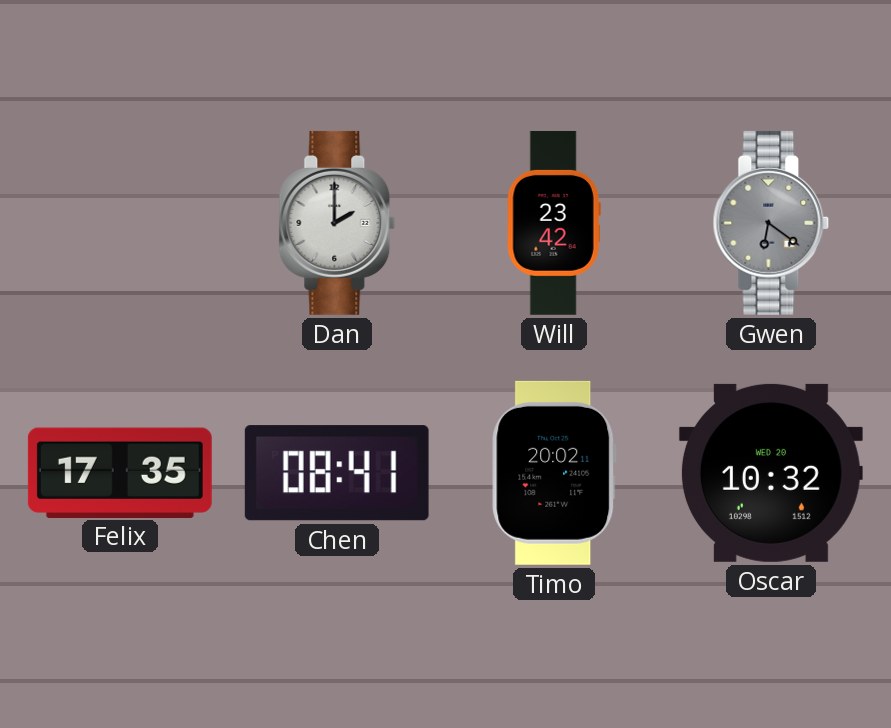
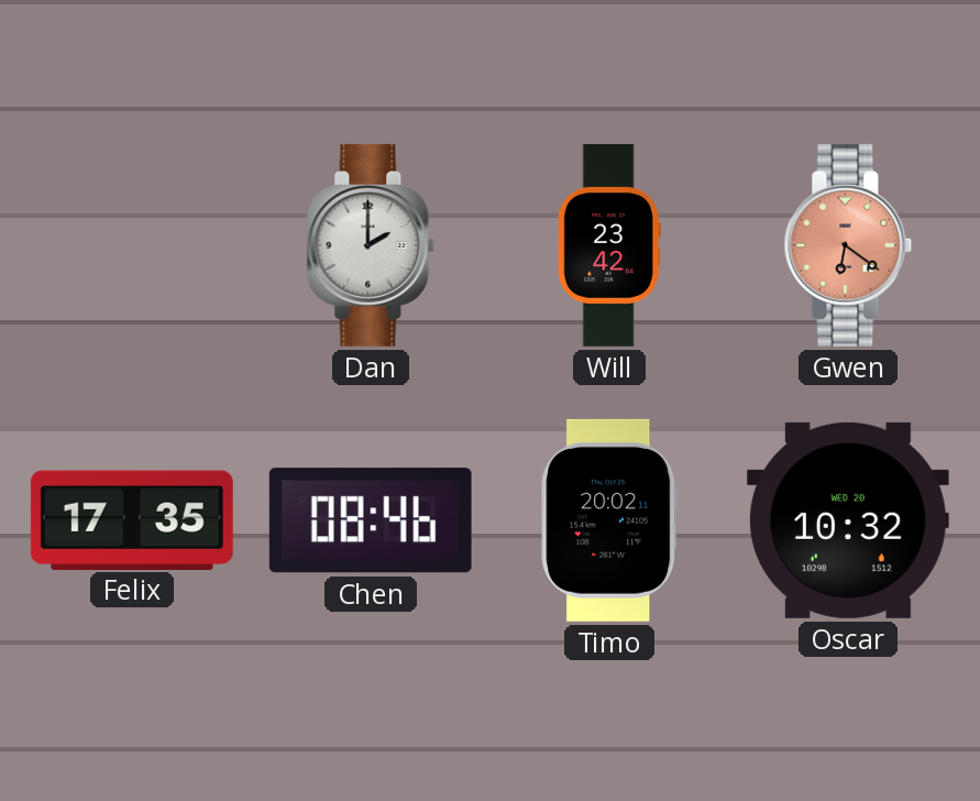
Gwen dial: grey -> salmon (848, 245)
Chen: 08:41 -> 08:46 (371, 520)
